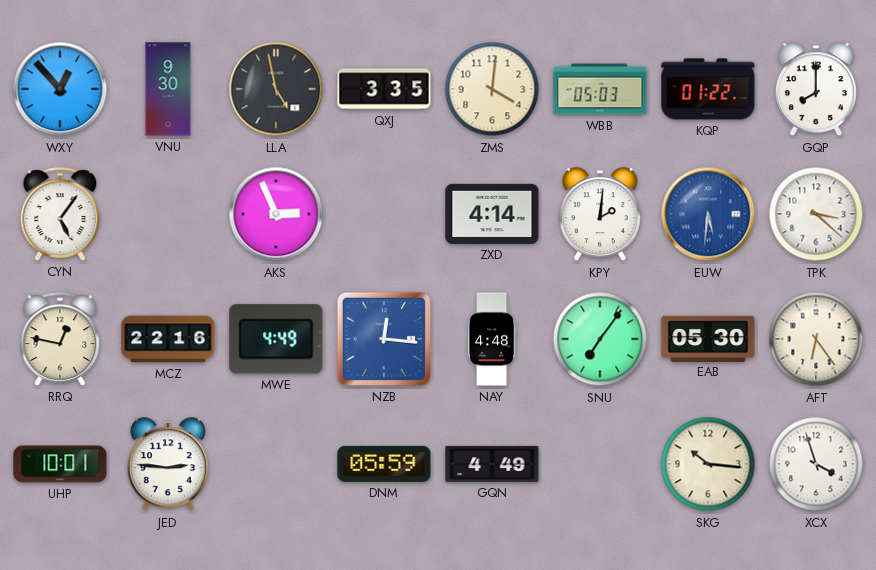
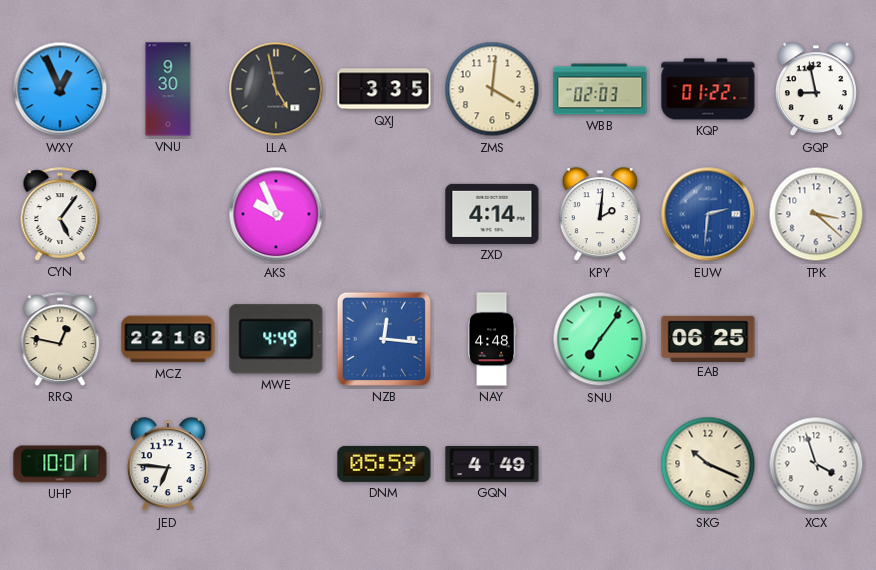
WXY: 12:53 -> 12:56 (60, 89)
WBB: 05:03 -> 02:03 (600, 89)
GQP: 8:00 -> 8:58 (816, 90)
AKS: 2:56 -> 9:56 (276, 214)
EUW: 5:31 -> 2:31 (708, 214)
EAB: 05:30 -> 06:25 (708, 338)
AFT: 6:24 -> none (816, 339)
JED: 2:46 -> 6:46 (168, 465)
SKG: 10:16 -> 10:19 (708, 464)
